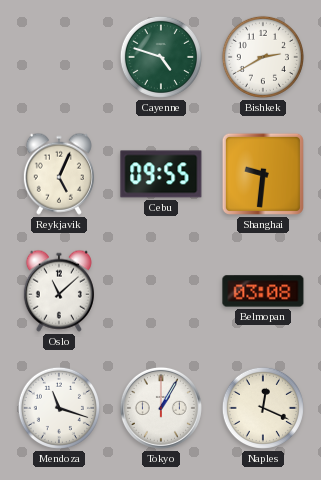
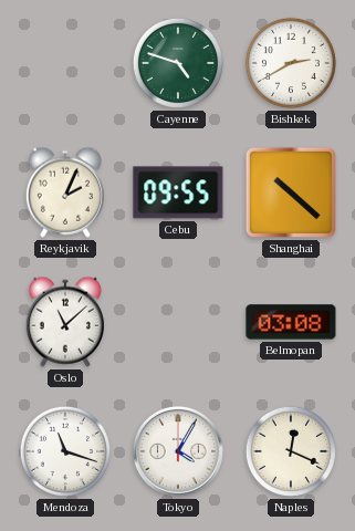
Reykjavik: 5:04 -> 2:04 (65, 192)
Shanghai: 9:31 -> 10:22 (291, 192)
Tokyo: 1:05 -> 4:05 (178, 451)
